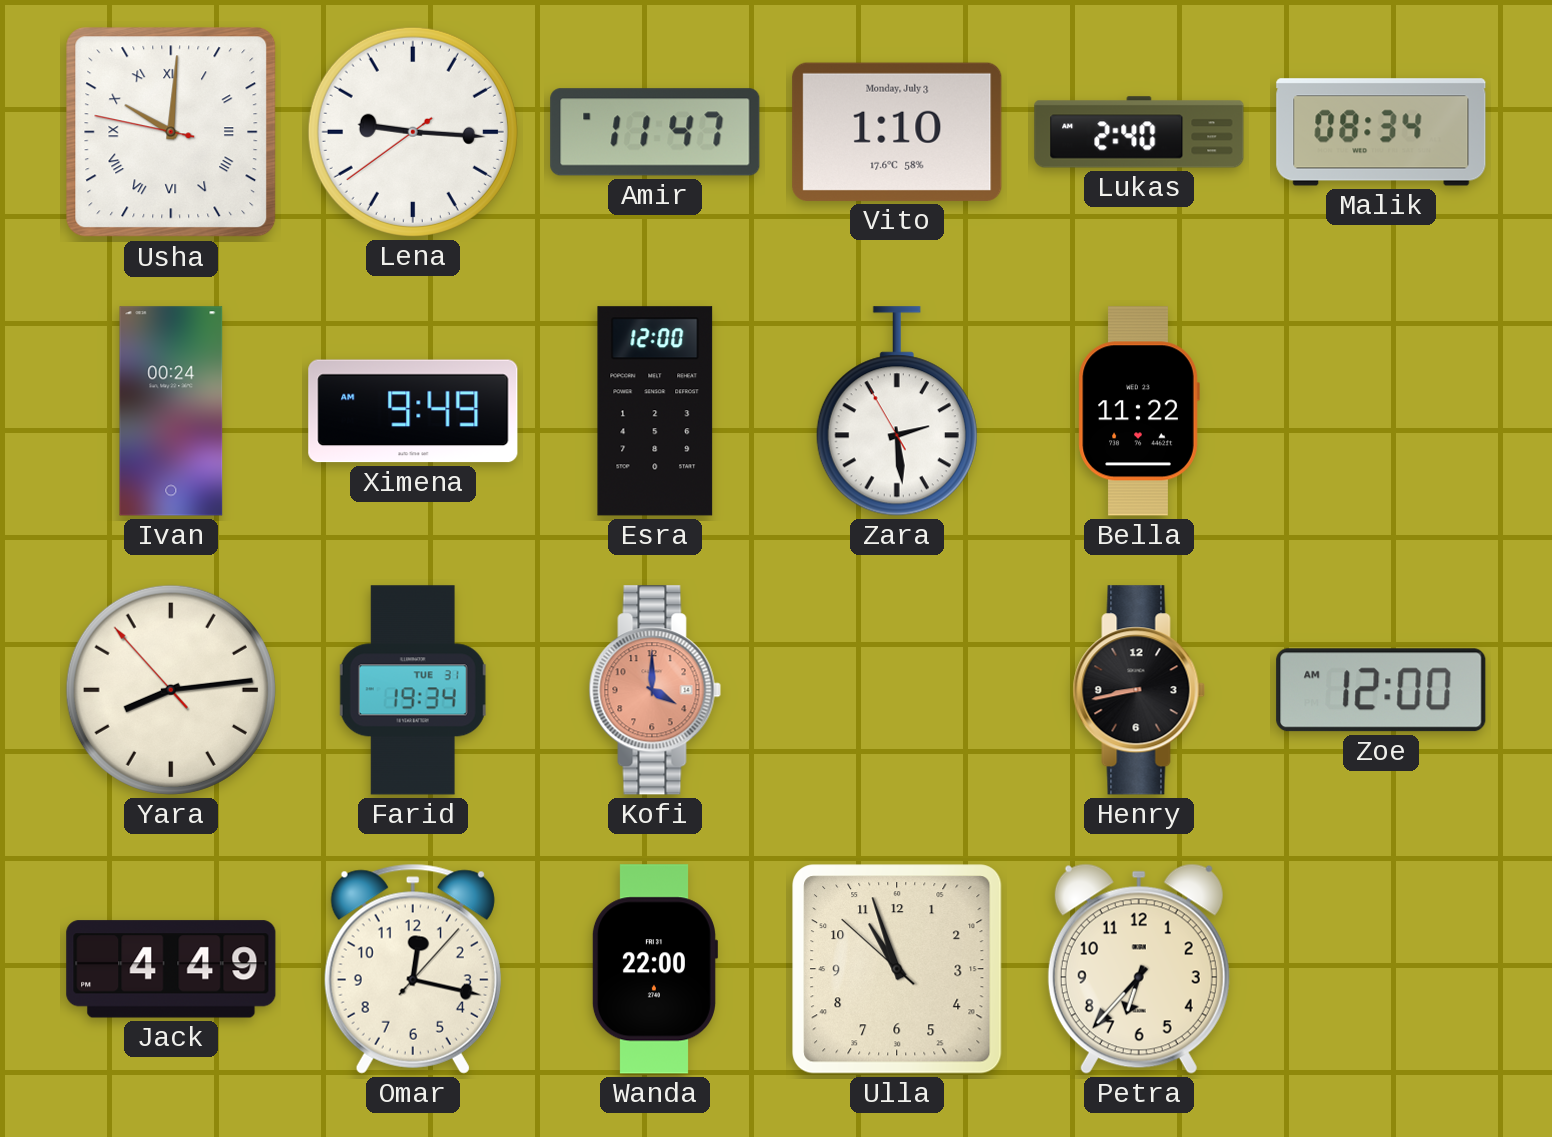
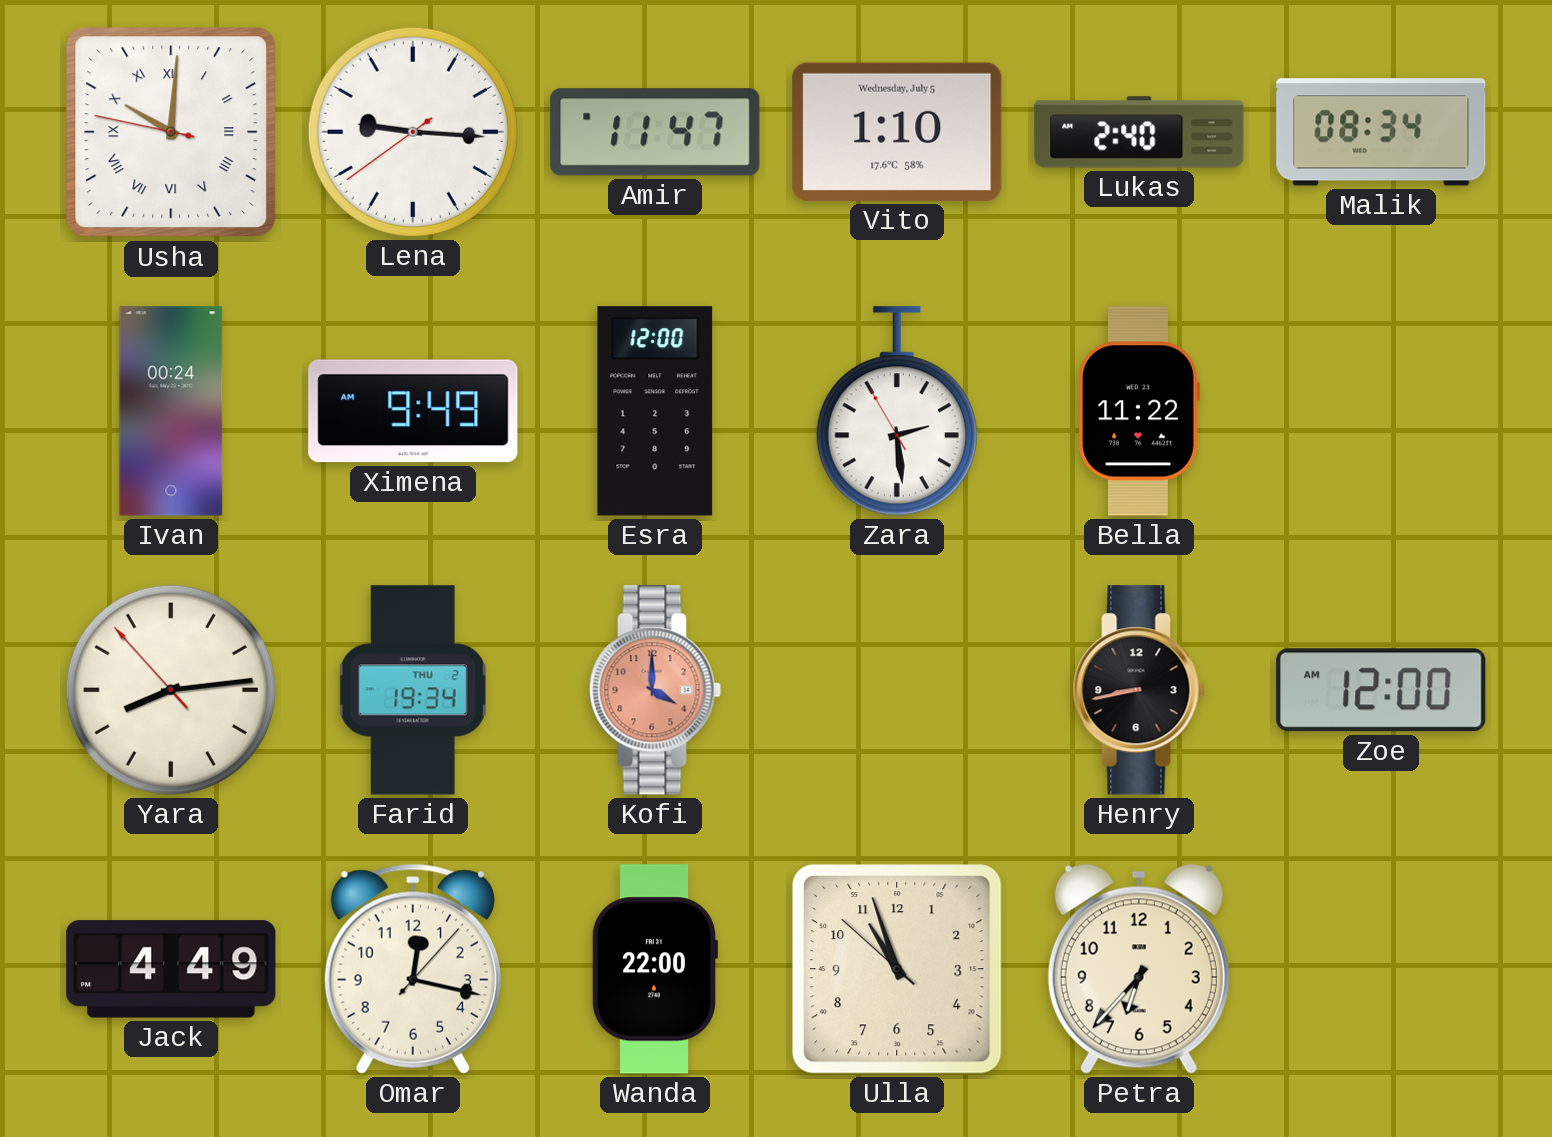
Vito date: Monday, July 3 -> Wednesday, July 5 (897, 132)
Farid date: TUE 31 -> THU 2 (413, 690)
